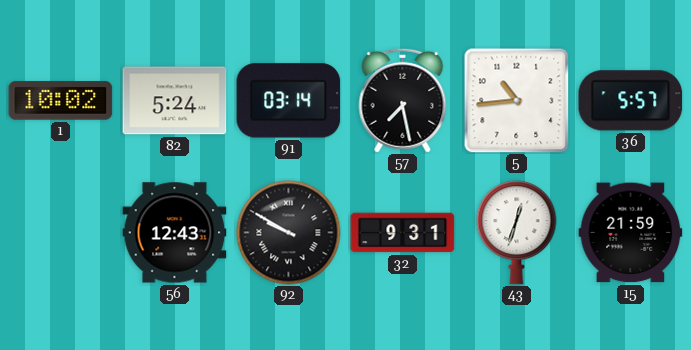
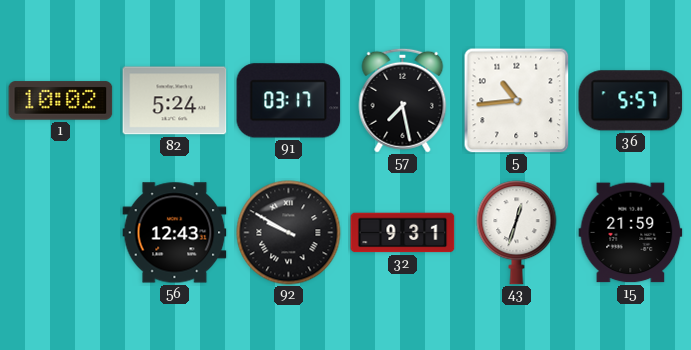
91: 03:14 -> 03:17 (289, 101)
